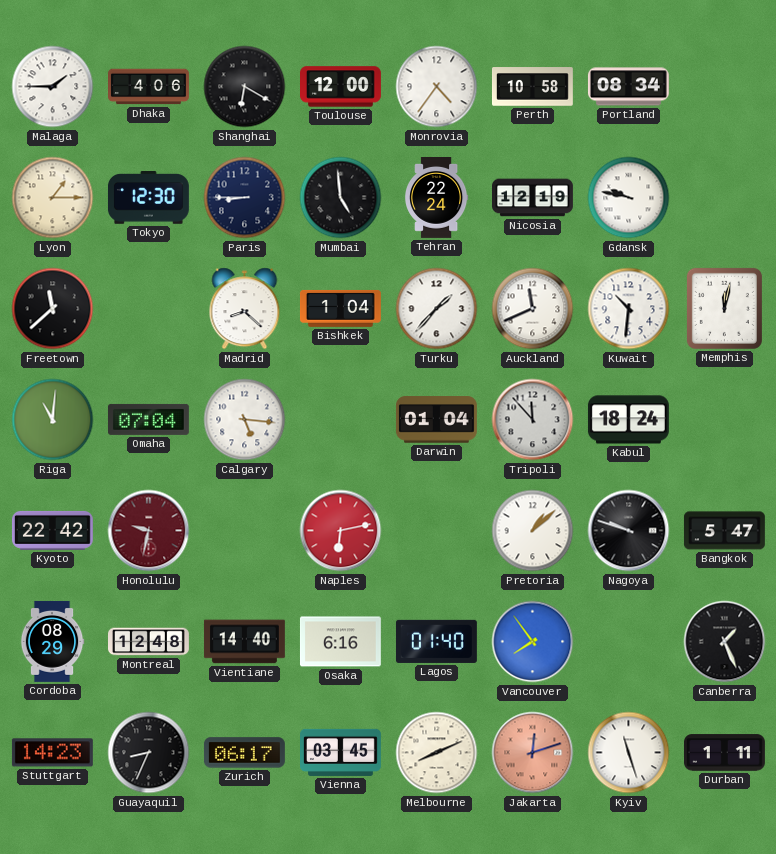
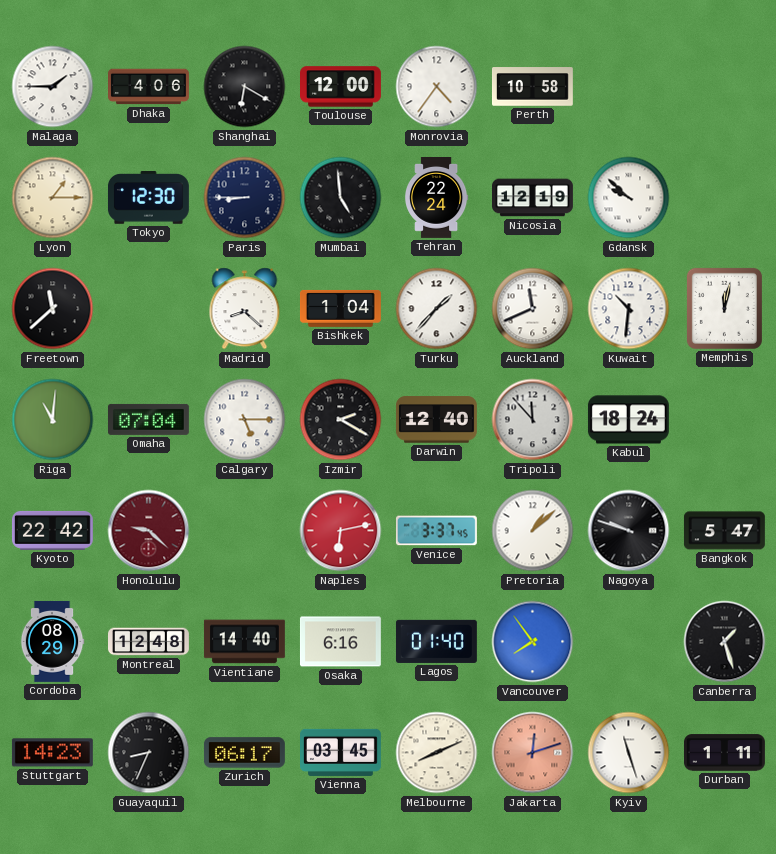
Portland: 08:34 -> none (628, 87)
Gdansk: 9:47 -> 9:52 (629, 198)
Calgary: 5:16 -> 5:15 (245, 420)
Izmir: none -> 2:20 (341, 420)
Darwin: 01:04 -> 12:40 (436, 420)
Honolulu: 9:32 -> 9:22 (149, 531)
Venice: none -> 3:37 (436, 531)
Canberra: 1:26 -> 1:27 (725, 642)
